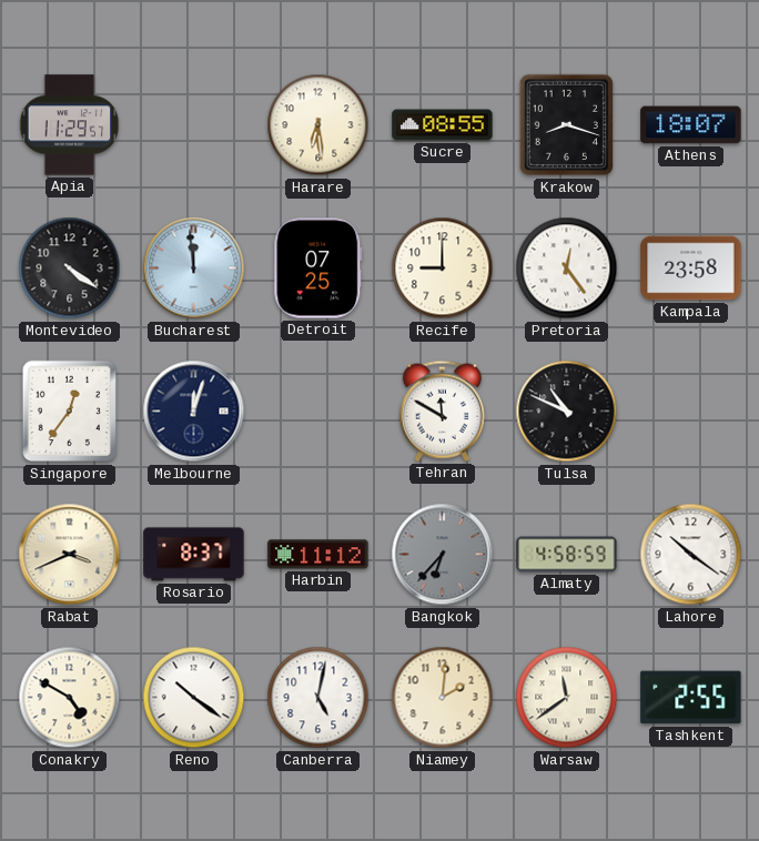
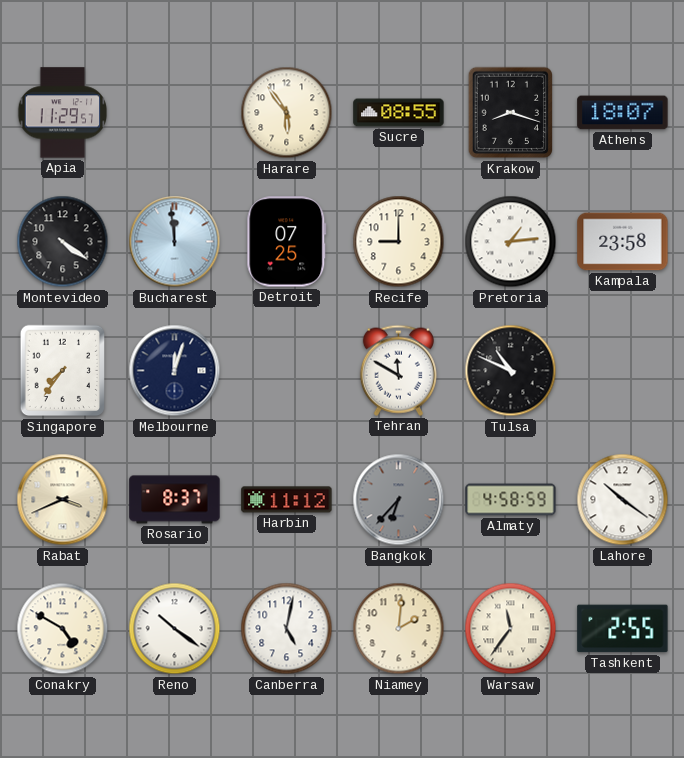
Harare: 6:29 -> 5:54 (287, 113)
Pretoria: 12:24 -> 1:14 (511, 242)
Singapore: 12:36 -> 7:36 (63, 371)
Warsaw: 11:39 -> 11:36 (511, 629)
